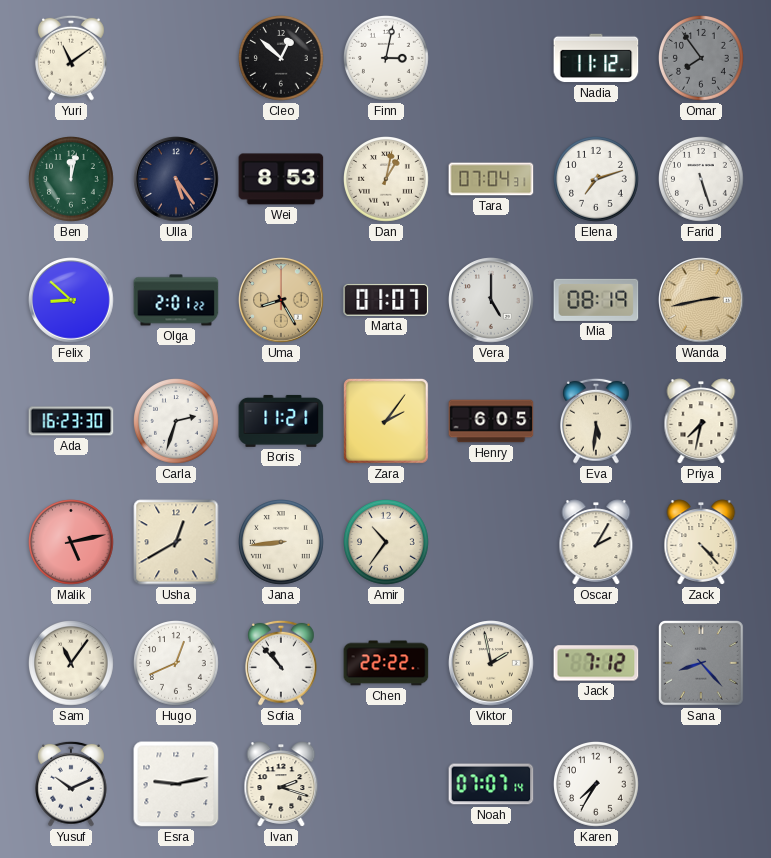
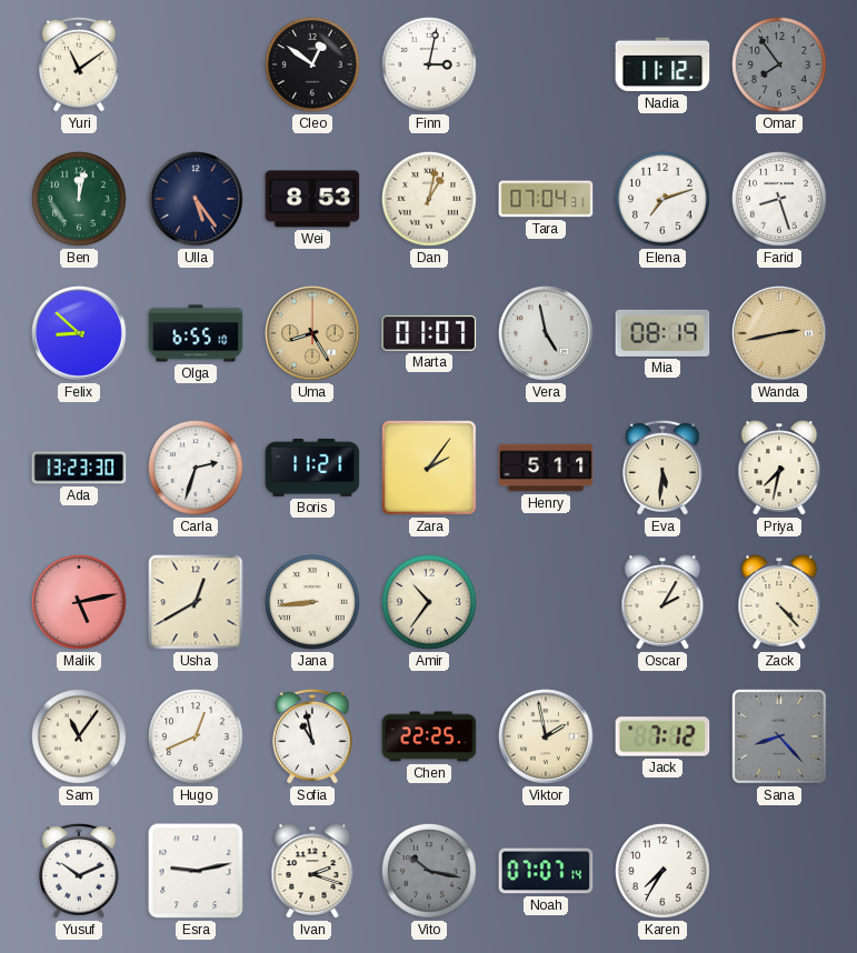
Cleo: 12:52 -> 12:51 (313, 66)
Farid: 5:27 -> 8:27 (780, 200)
Olga: 2:01 -> 6:55 (196, 333)
Vera: 5:00 -> 4:58 (546, 333)
Ada: 16:23 -> 13:23 (79, 468)
Henry: 6:05 -> 5:11 (546, 468)
Sofia: 10:53 -> 10:58 (313, 736)
Chen: 22:22 -> 22:25 (429, 736)
Vito: none -> 10:17 (430, 872)
